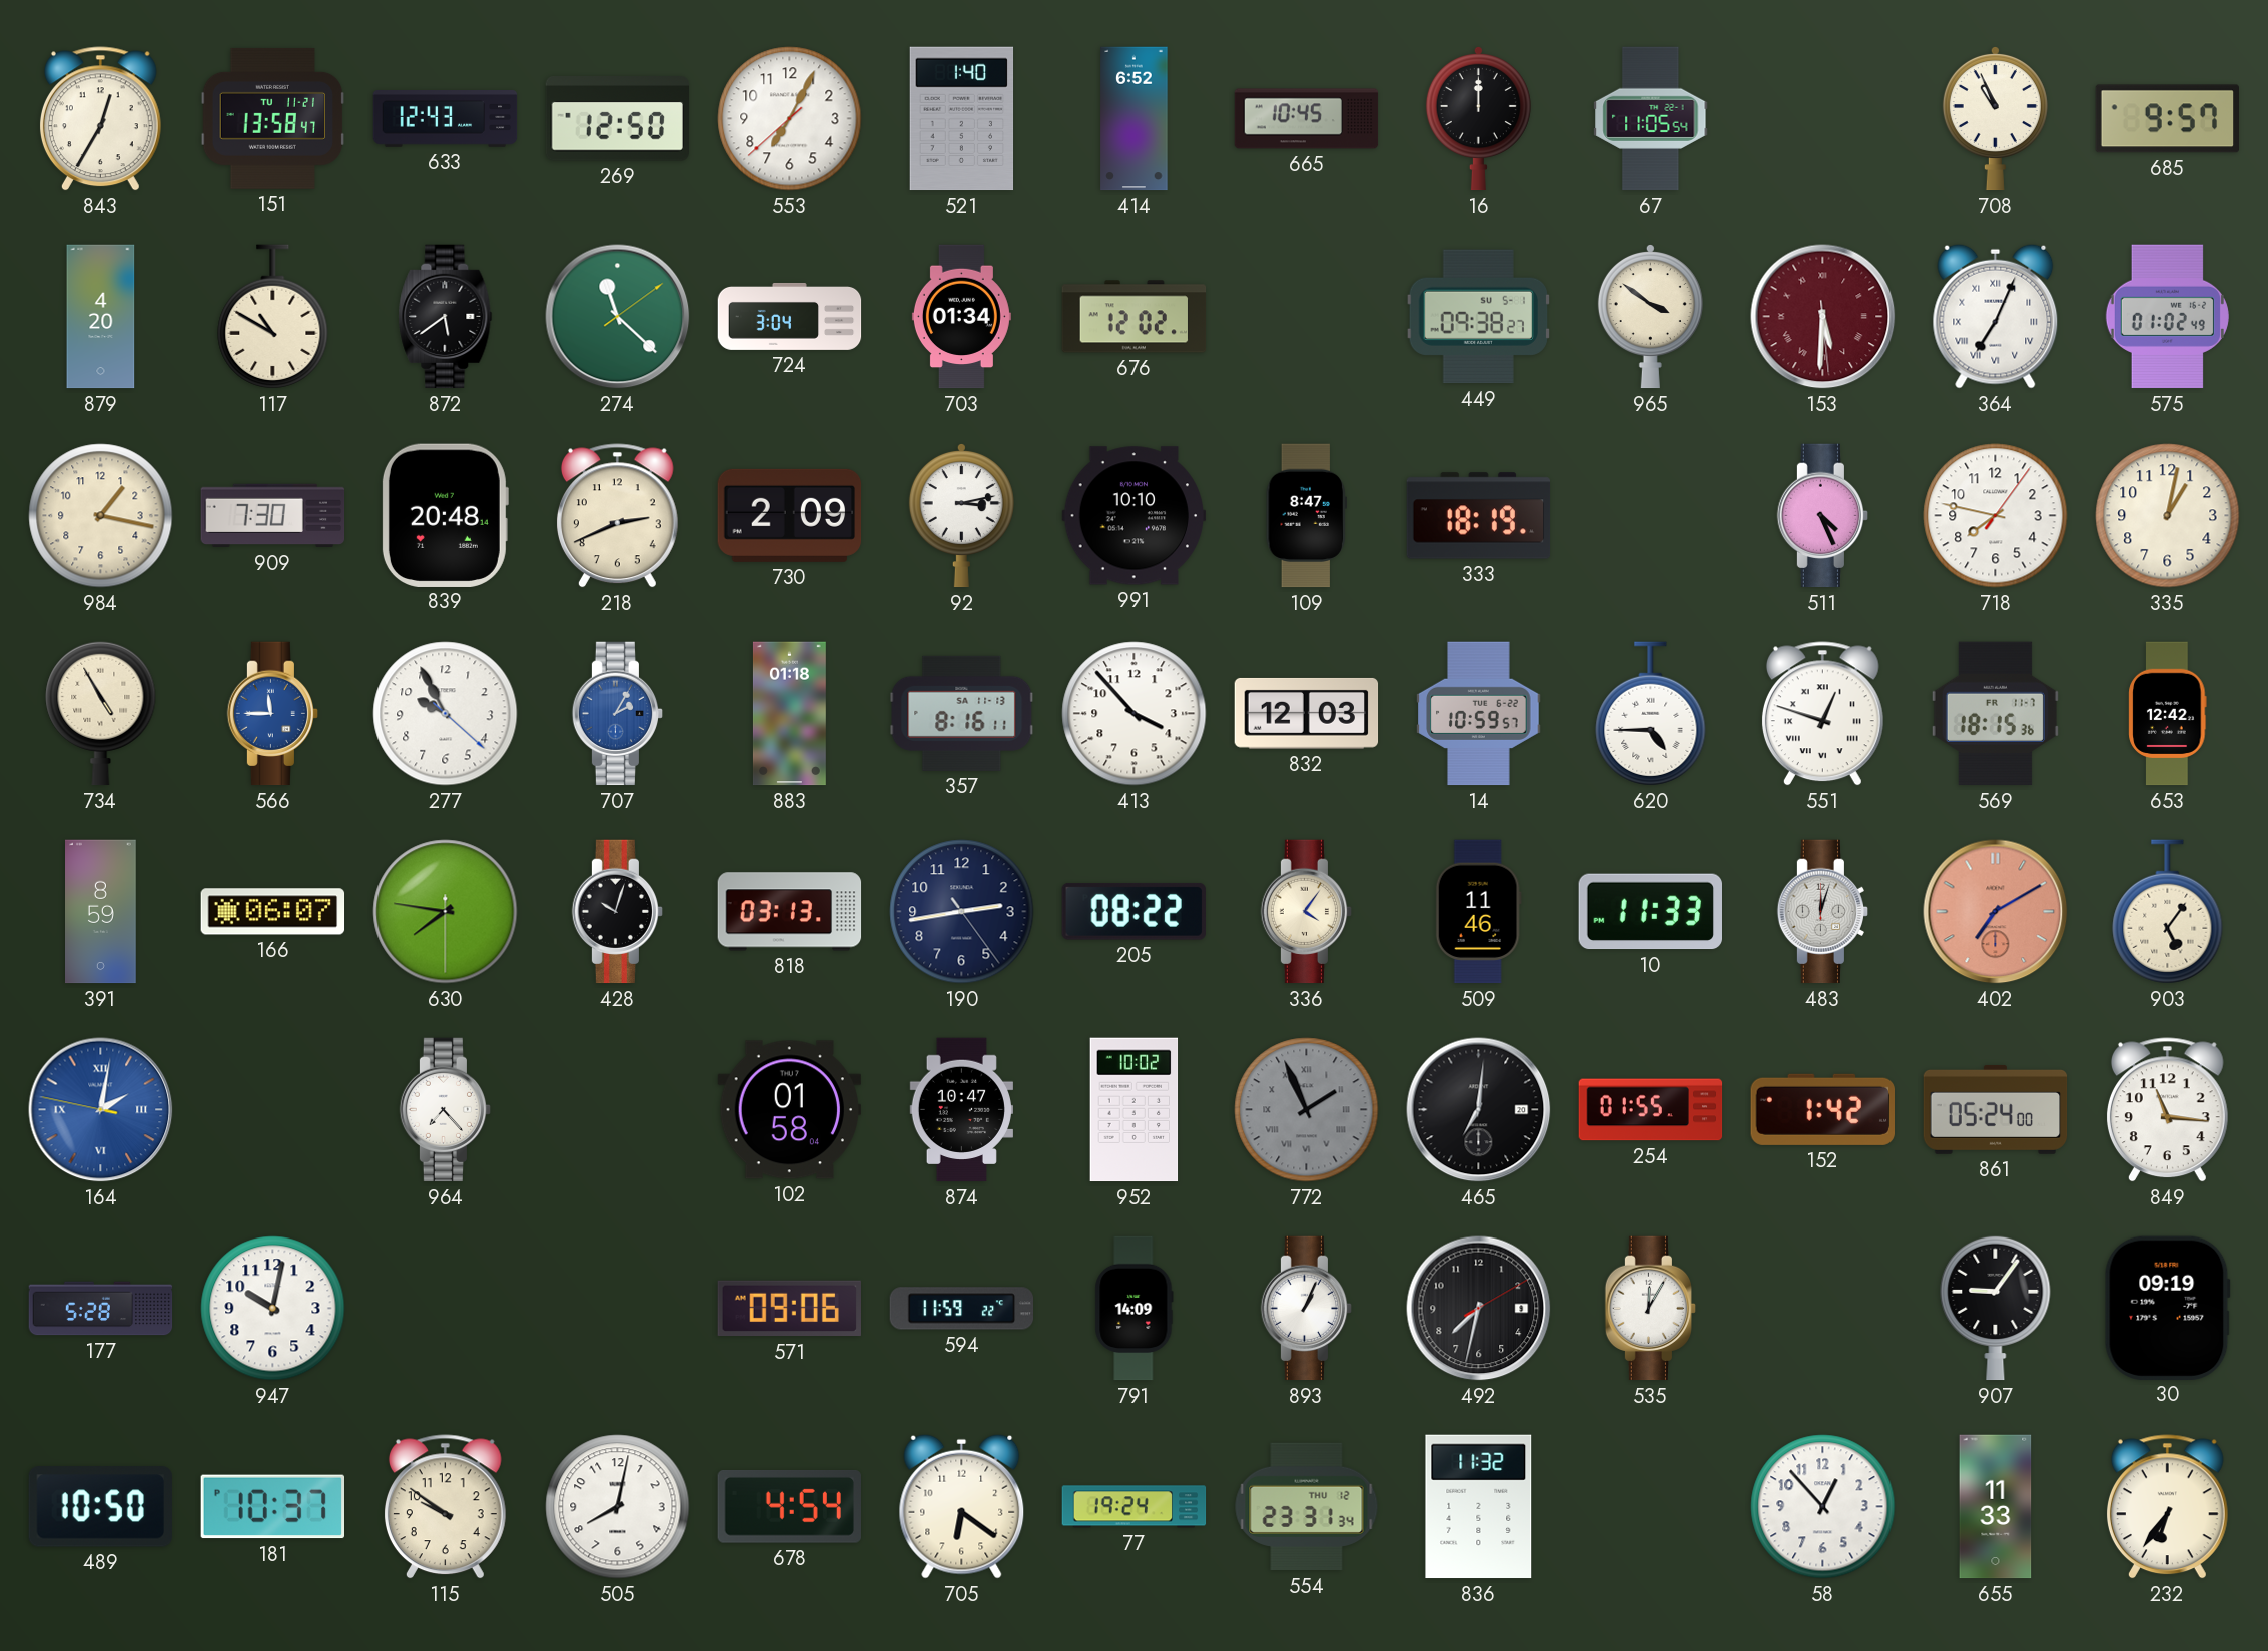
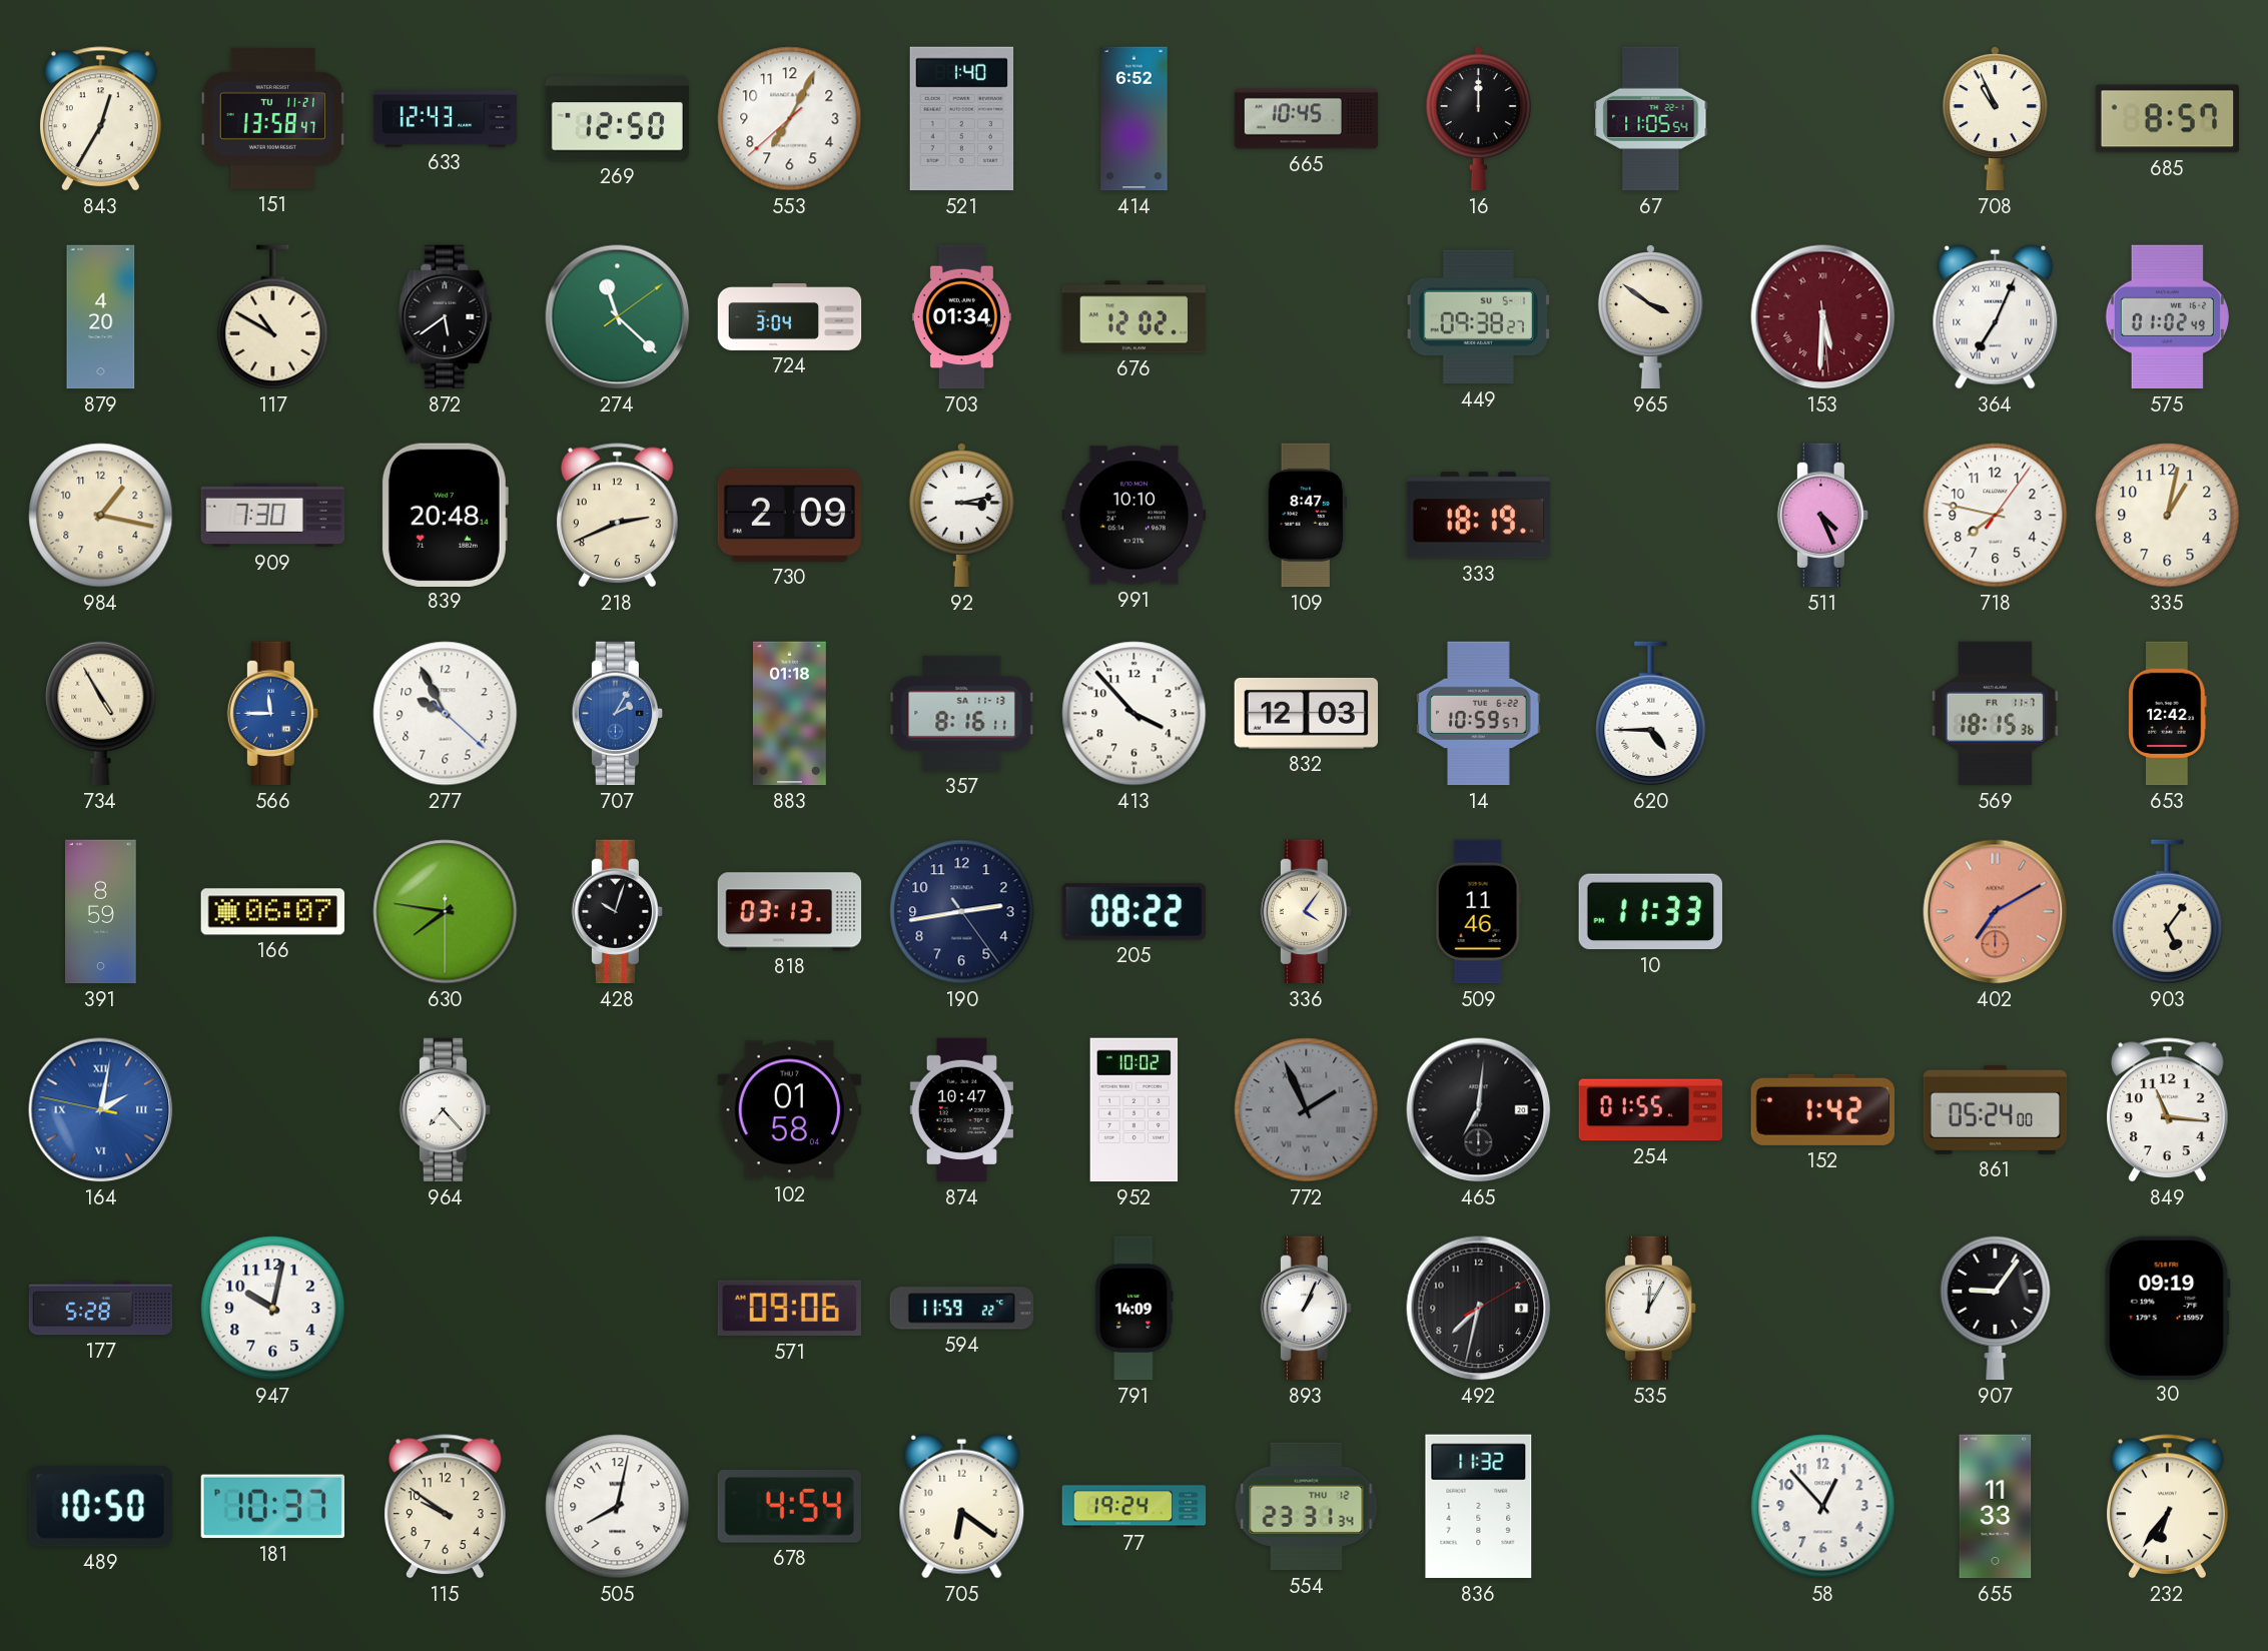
685: 9:57 -> 8:57 (2168, 119)
551: 12:48 -> none (1822, 714)
483: 12:03 -> none (1823, 912)
